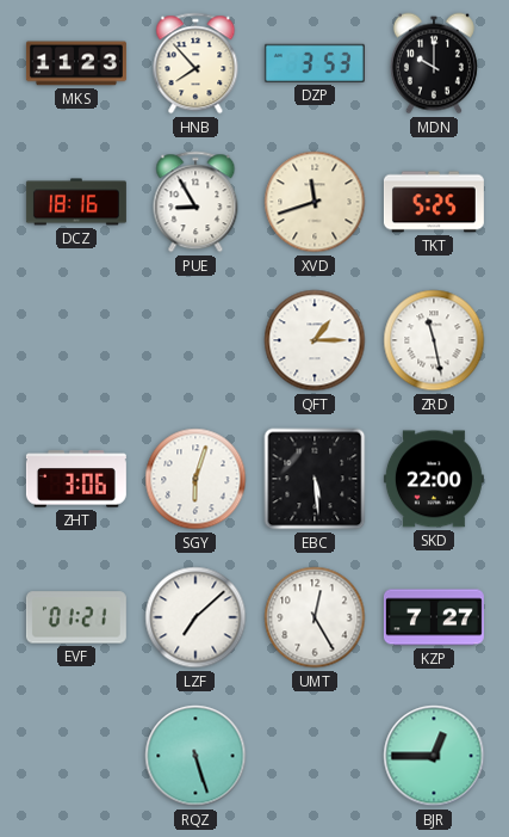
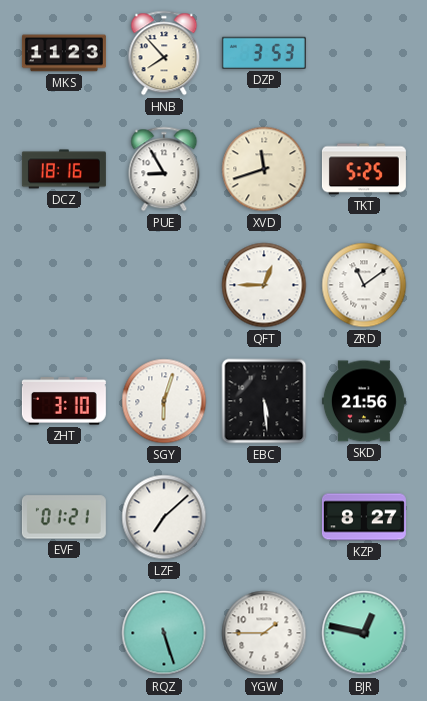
MDN: 10:00 -> none (434, 63)
QFT: 1:15 -> 12:45 (264, 285)
ZRD: 11:28 -> 11:09 (364, 285)
ZHT: 3:06 -> 3:10 (64, 401)
SKD: 22:00 -> 21:56 (364, 401)
UMT: 12:25 -> none (315, 617)
KZP: 7:27 -> 8:27 (364, 517)
YGW: none -> 1:45 (264, 633)
BJR: 12:45 -> 12:47 (364, 633)
